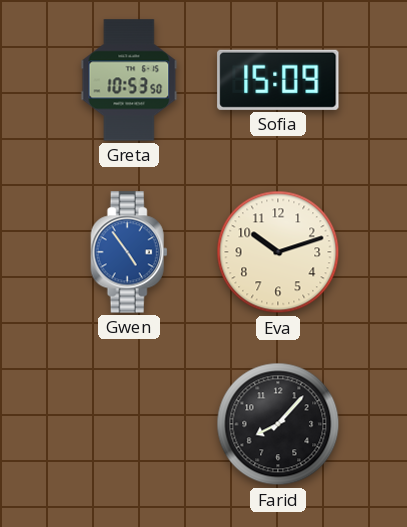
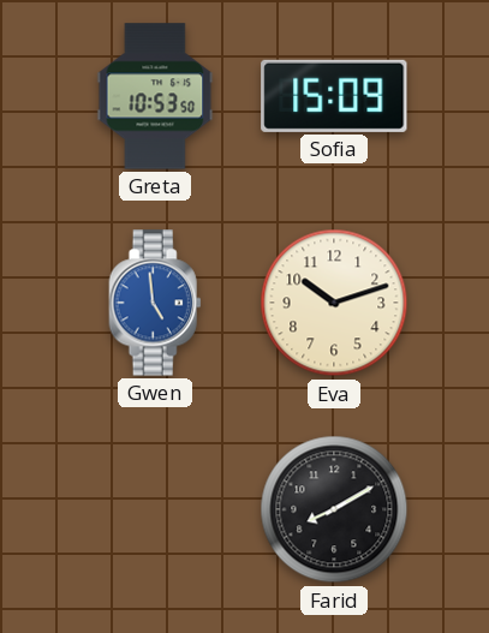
Gwen: 4:54 -> 4:59 (155, 303)
Farid: 8:07 -> 8:10 (334, 509)
